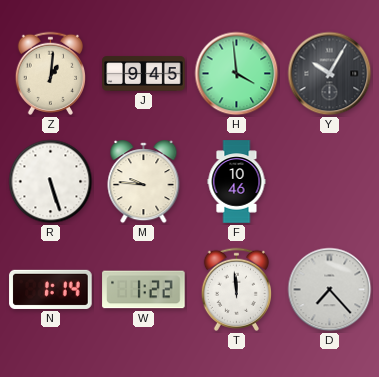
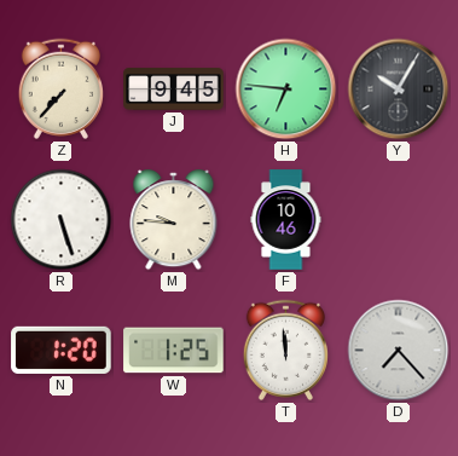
Z: 1:01 -> 7:37 (60, 88)
H: 3:59 -> 6:46 (286, 90)
N: 1:14 -> 1:20 (62, 350)
W: 1:22 -> 1:25 (174, 351)
